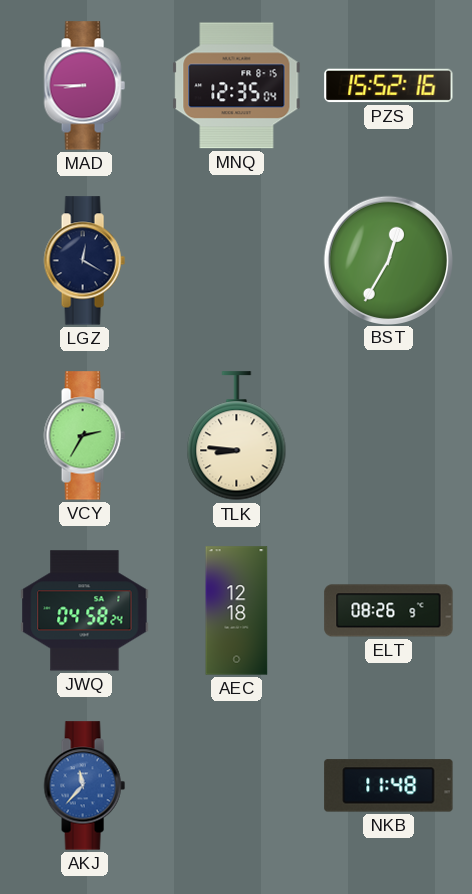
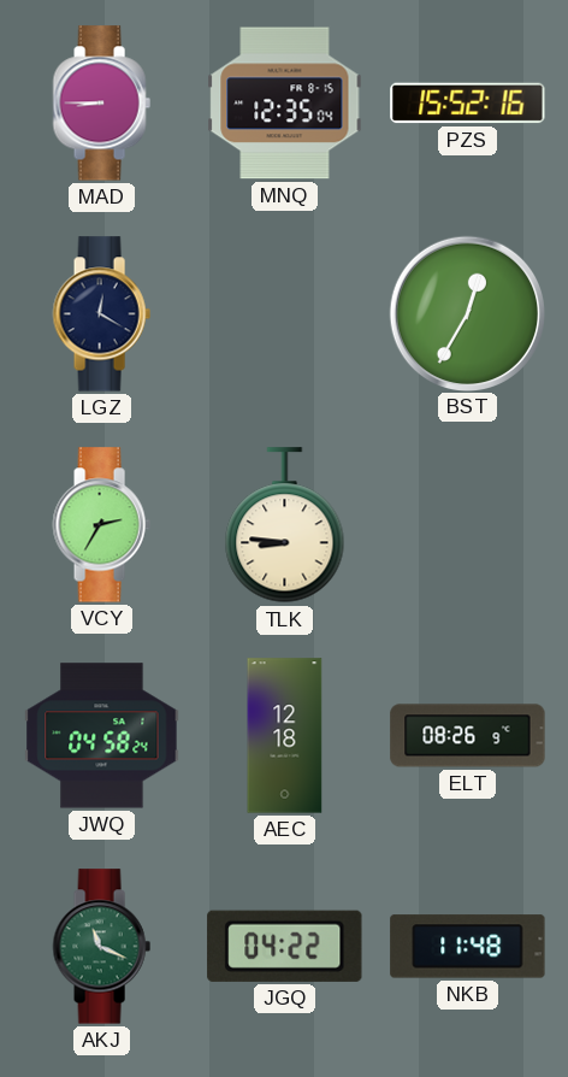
AKJ: 11:37 -> 11:19 (101, 947)
AKJ dial: blue -> green (101, 947)
JGQ: none -> 04:22 (285, 946)
